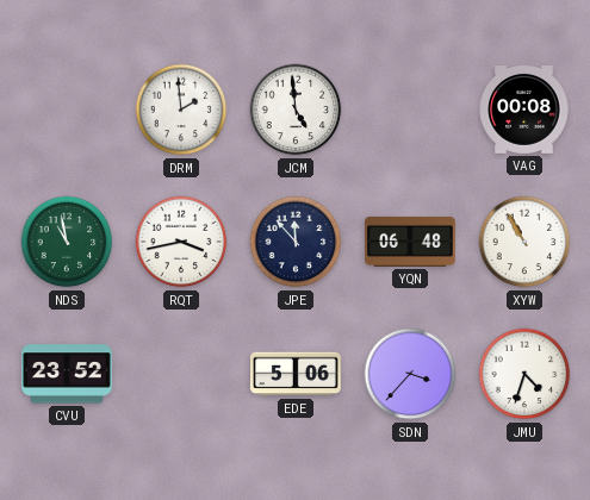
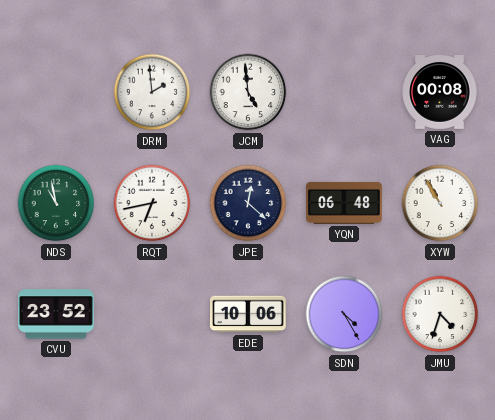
RQT: 3:43 -> 6:43 (152, 203)
JPE: 11:53 -> 12:22 (248, 203)
EDE: 5:06 -> 10:06 (248, 314)
SDN: 3:37 -> 4:25 (344, 314)
